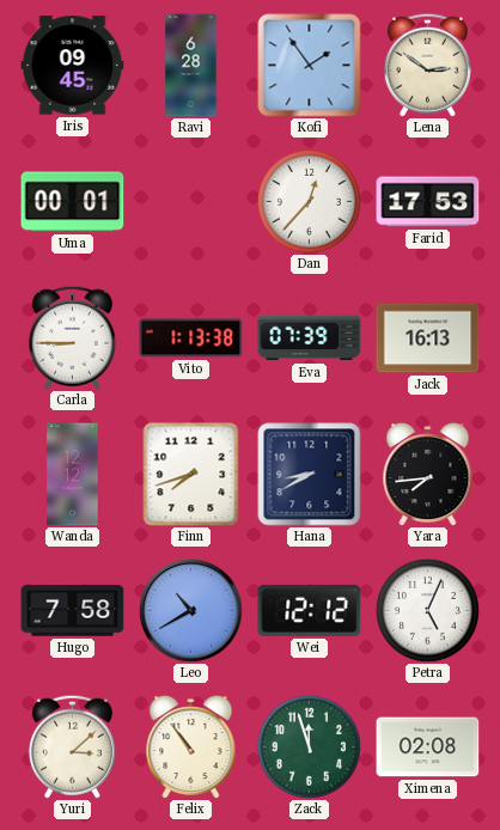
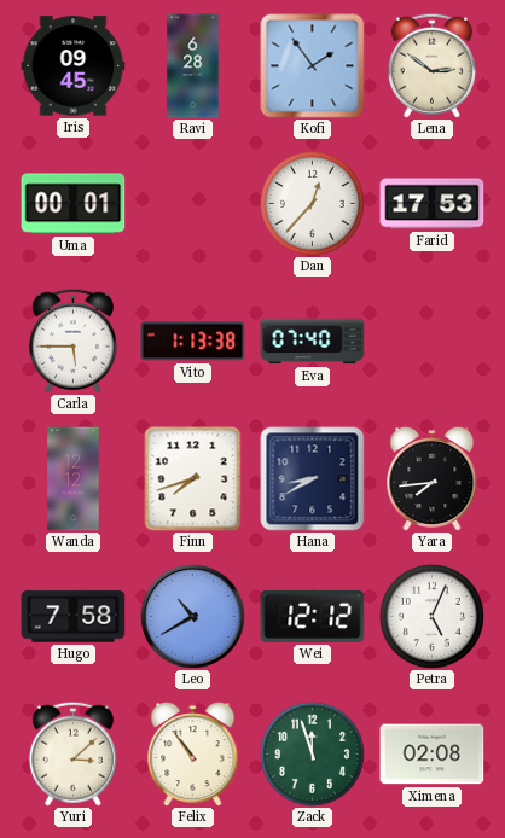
Carla: 8:45 -> 5:45 (72, 341)
Eva: 07:39 -> 07:40 (313, 342)
Jack: 16:13 -> none (428, 338)
